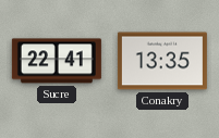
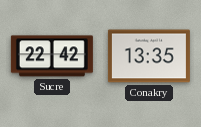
Sucre: 22:41 -> 22:42 (52, 56)
